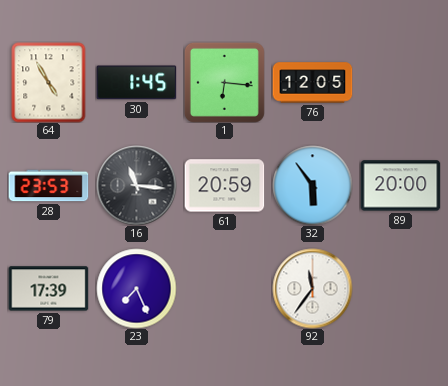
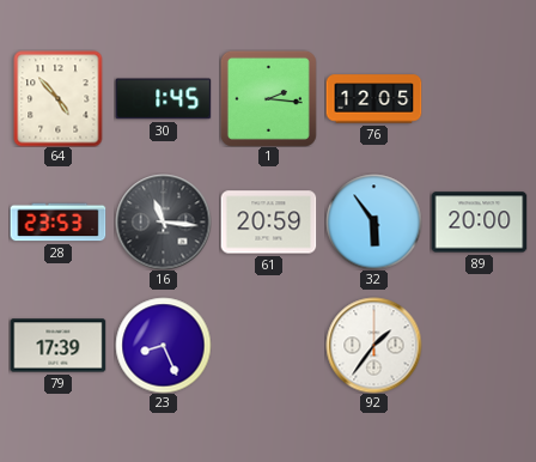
64: 4:55 -> 4:53 (59, 98)
1: 6:16 -> 2:16 (268, 98)
23: 7:26 -> 8:26 (163, 345)
92: 11:36 -> 1:36 (373, 345)
